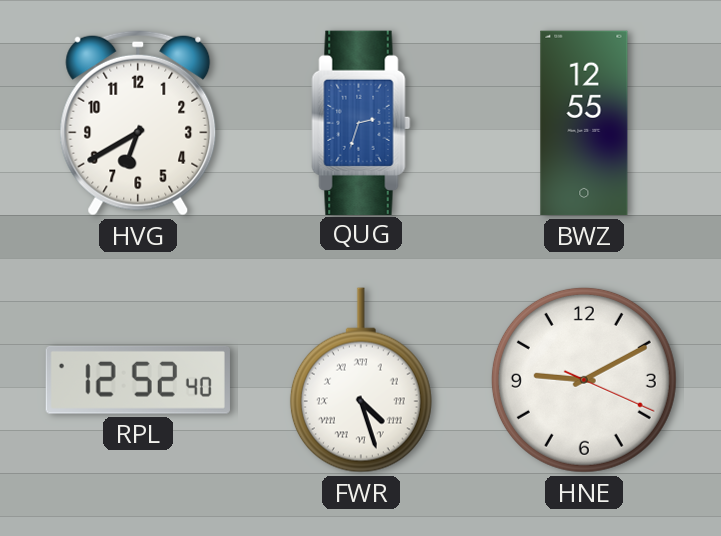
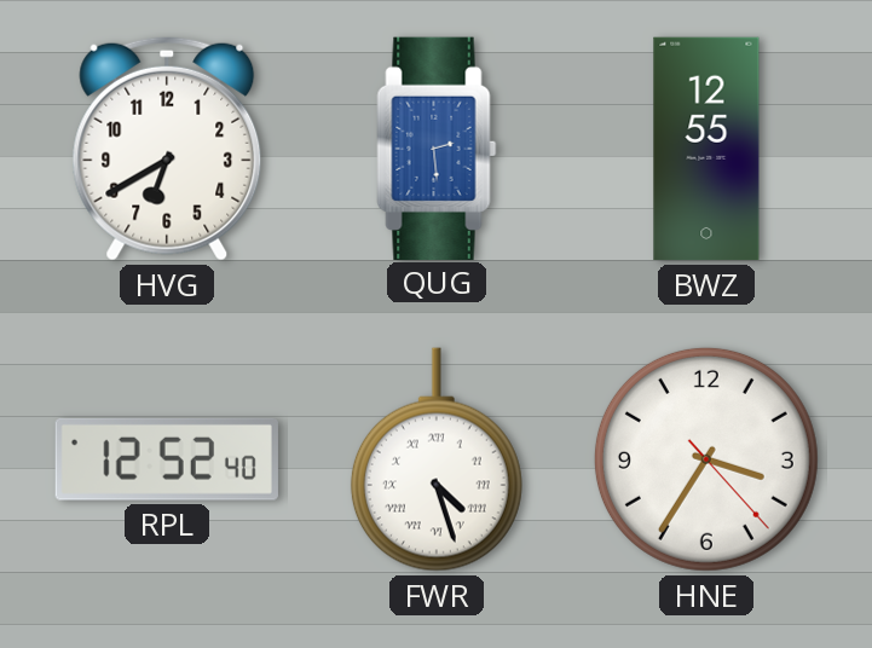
QUG: 2:33 -> 2:29 (437, 147)
HNE: 9:10 -> 3:35 (706, 459)
